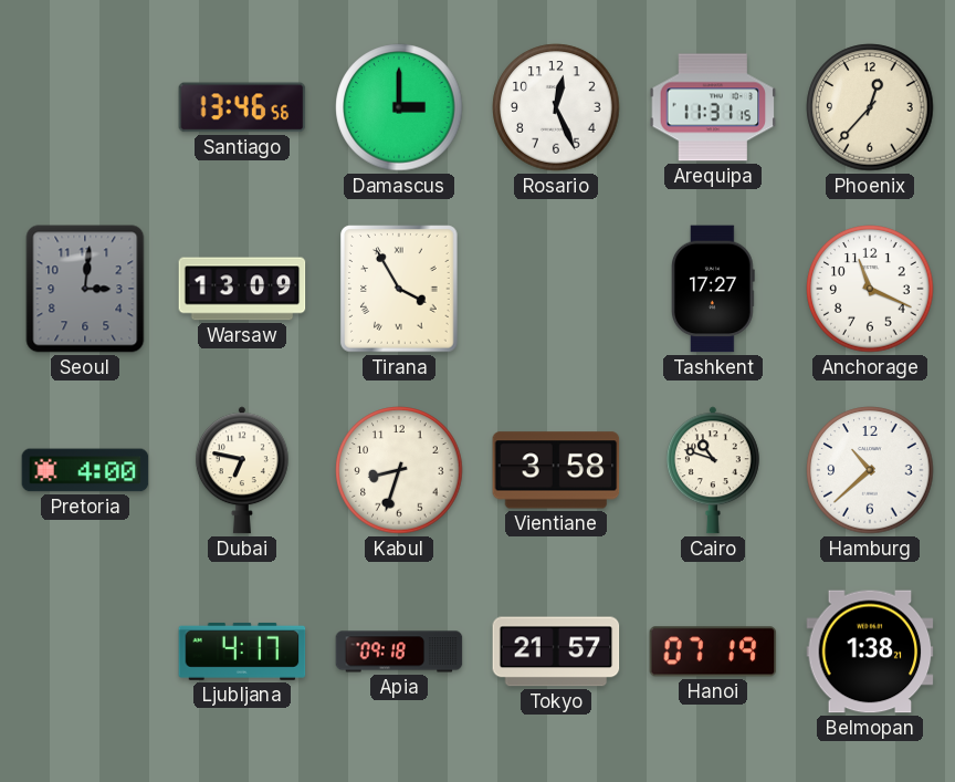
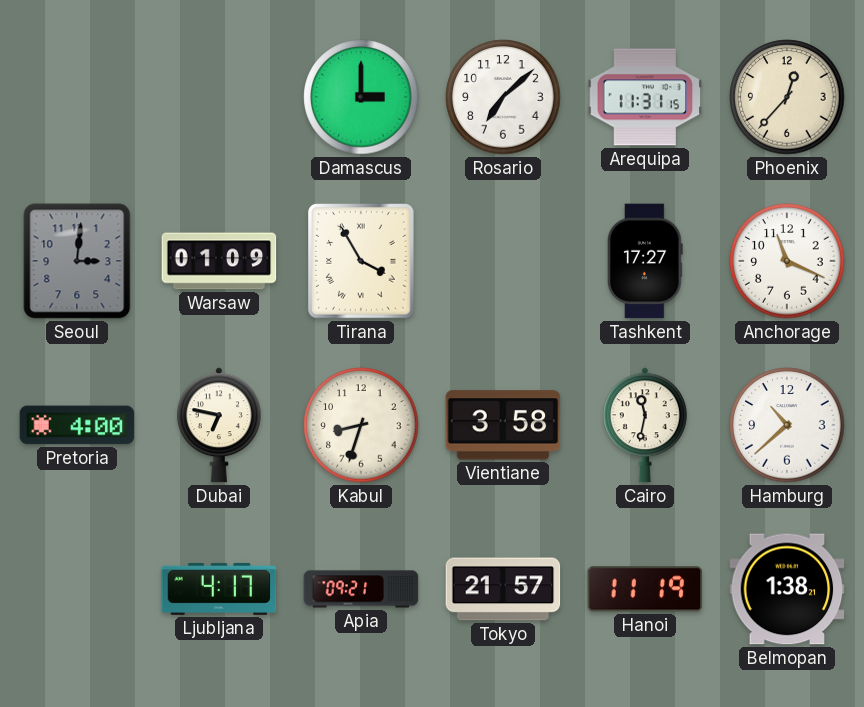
Santiago: 13:46 -> none (242, 107)
Rosario: 12:26 -> 7:08 (503, 97)
Warsaw: 13:09 -> 01:09 (219, 261)
Cairo: 10:48 -> 11:32 (645, 425)
Apia: 09:18 -> 09:21 (361, 589)
Hanoi: 07:19 -> 11:19 (645, 589)
